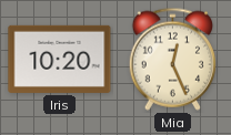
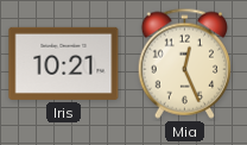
Iris: 10:20 -> 10:21 (64, 63)
